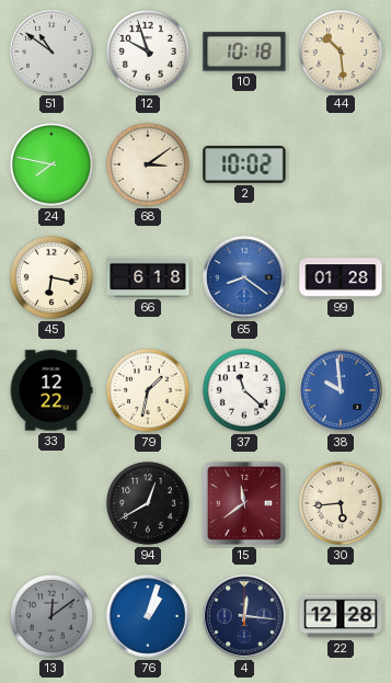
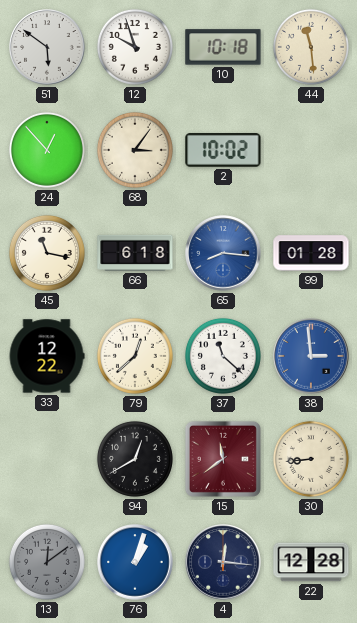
51: 10:51 -> 5:51 (47, 47)
44: 10:29 -> 11:29 (311, 47)
24: 7:47 -> 12:53 (47, 150)
68: 3:09 -> 3:06 (135, 150)
45: 6:17 -> 11:17 (47, 253)
65: 8:21 -> 8:16 (223, 253)
79: 1:32 -> 12:38 (135, 356)
38: 9:59 -> 2:59 (311, 356)
30: 5:44 -> 8:44 (311, 459)
